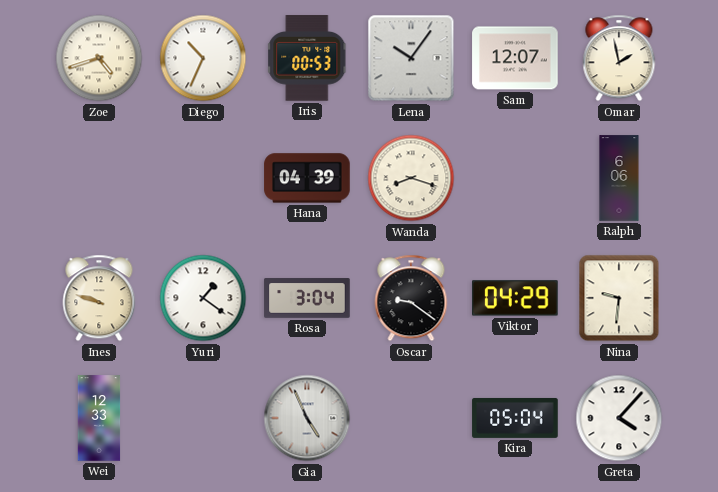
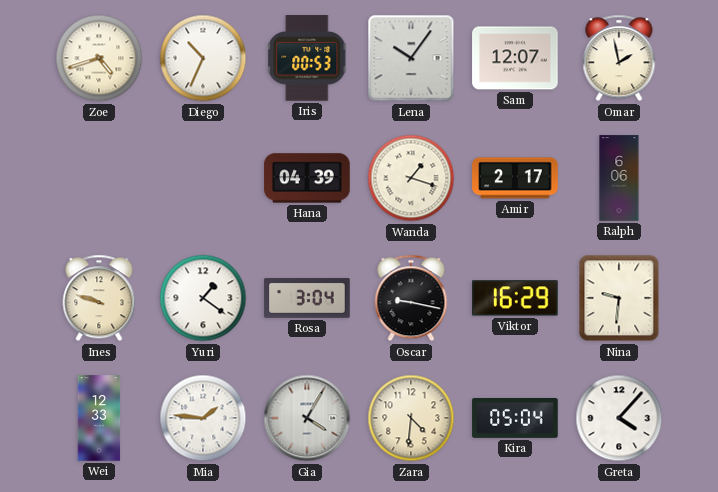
Wanda: 8:18 -> 1:18 (411, 178)
Amir: none -> 2:17 (515, 178)
Oscar: 9:21 -> 9:17 (411, 298)
Viktor: 04:29 -> 16:29 (515, 298)
Mia: none -> 1:46 (203, 418)
Gia: 4:56 -> 4:05 (307, 418)
Zara: none -> 4:31 (411, 418)
